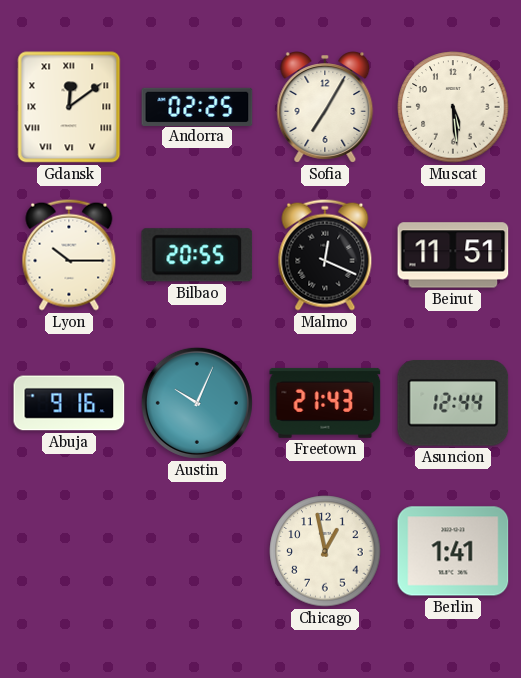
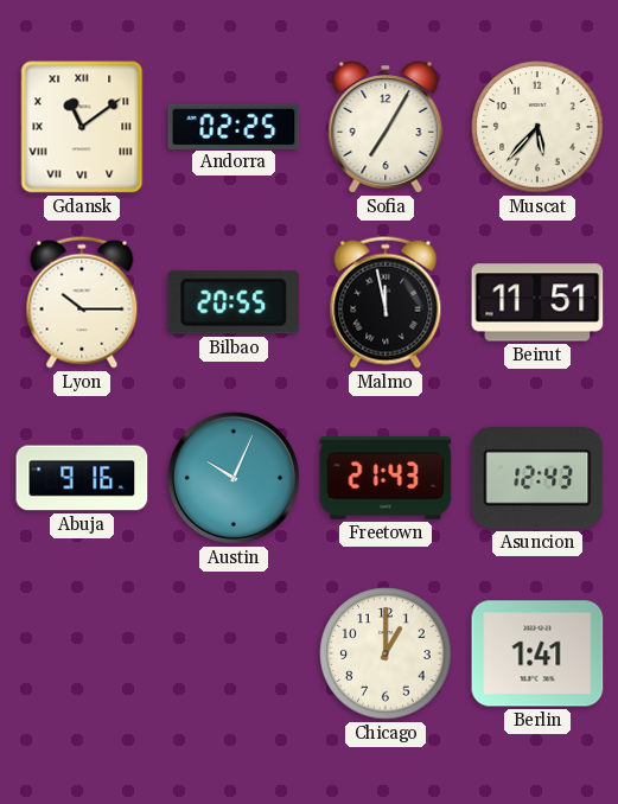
Gdansk: 12:09 -> 11:09 (82, 127)
Muscat: 5:29 -> 5:37 (537, 127)
Malmo: 12:19 -> 11:58 (386, 302)
Asuncion: 12:44 -> 12:43 (537, 478)
Chicago: 12:58 -> 1:00 (386, 653)
